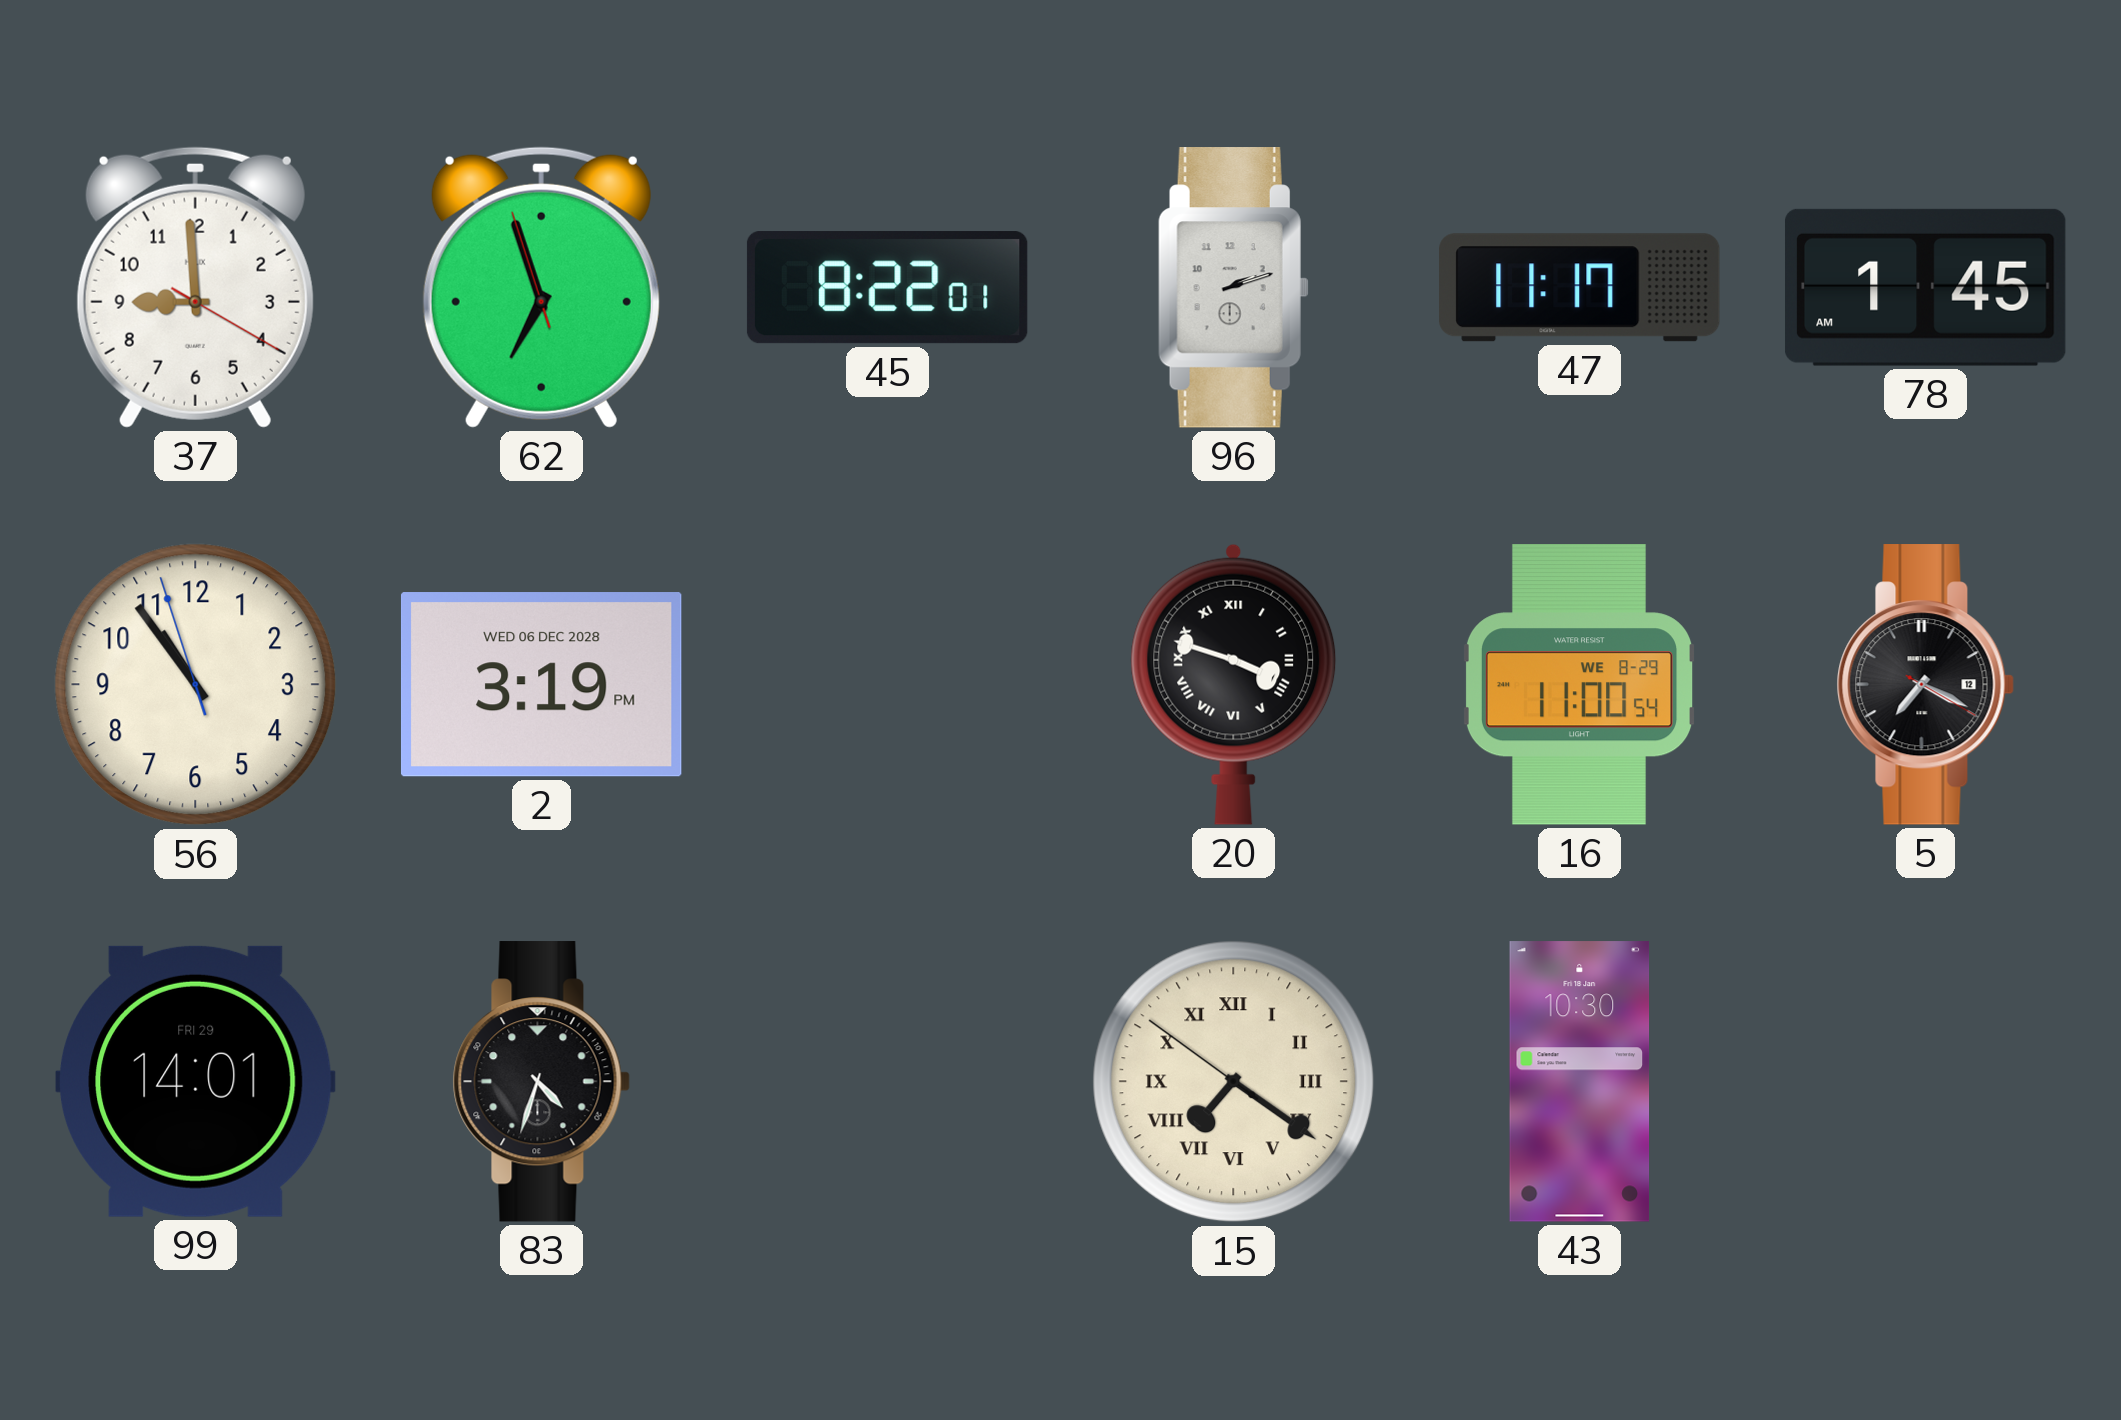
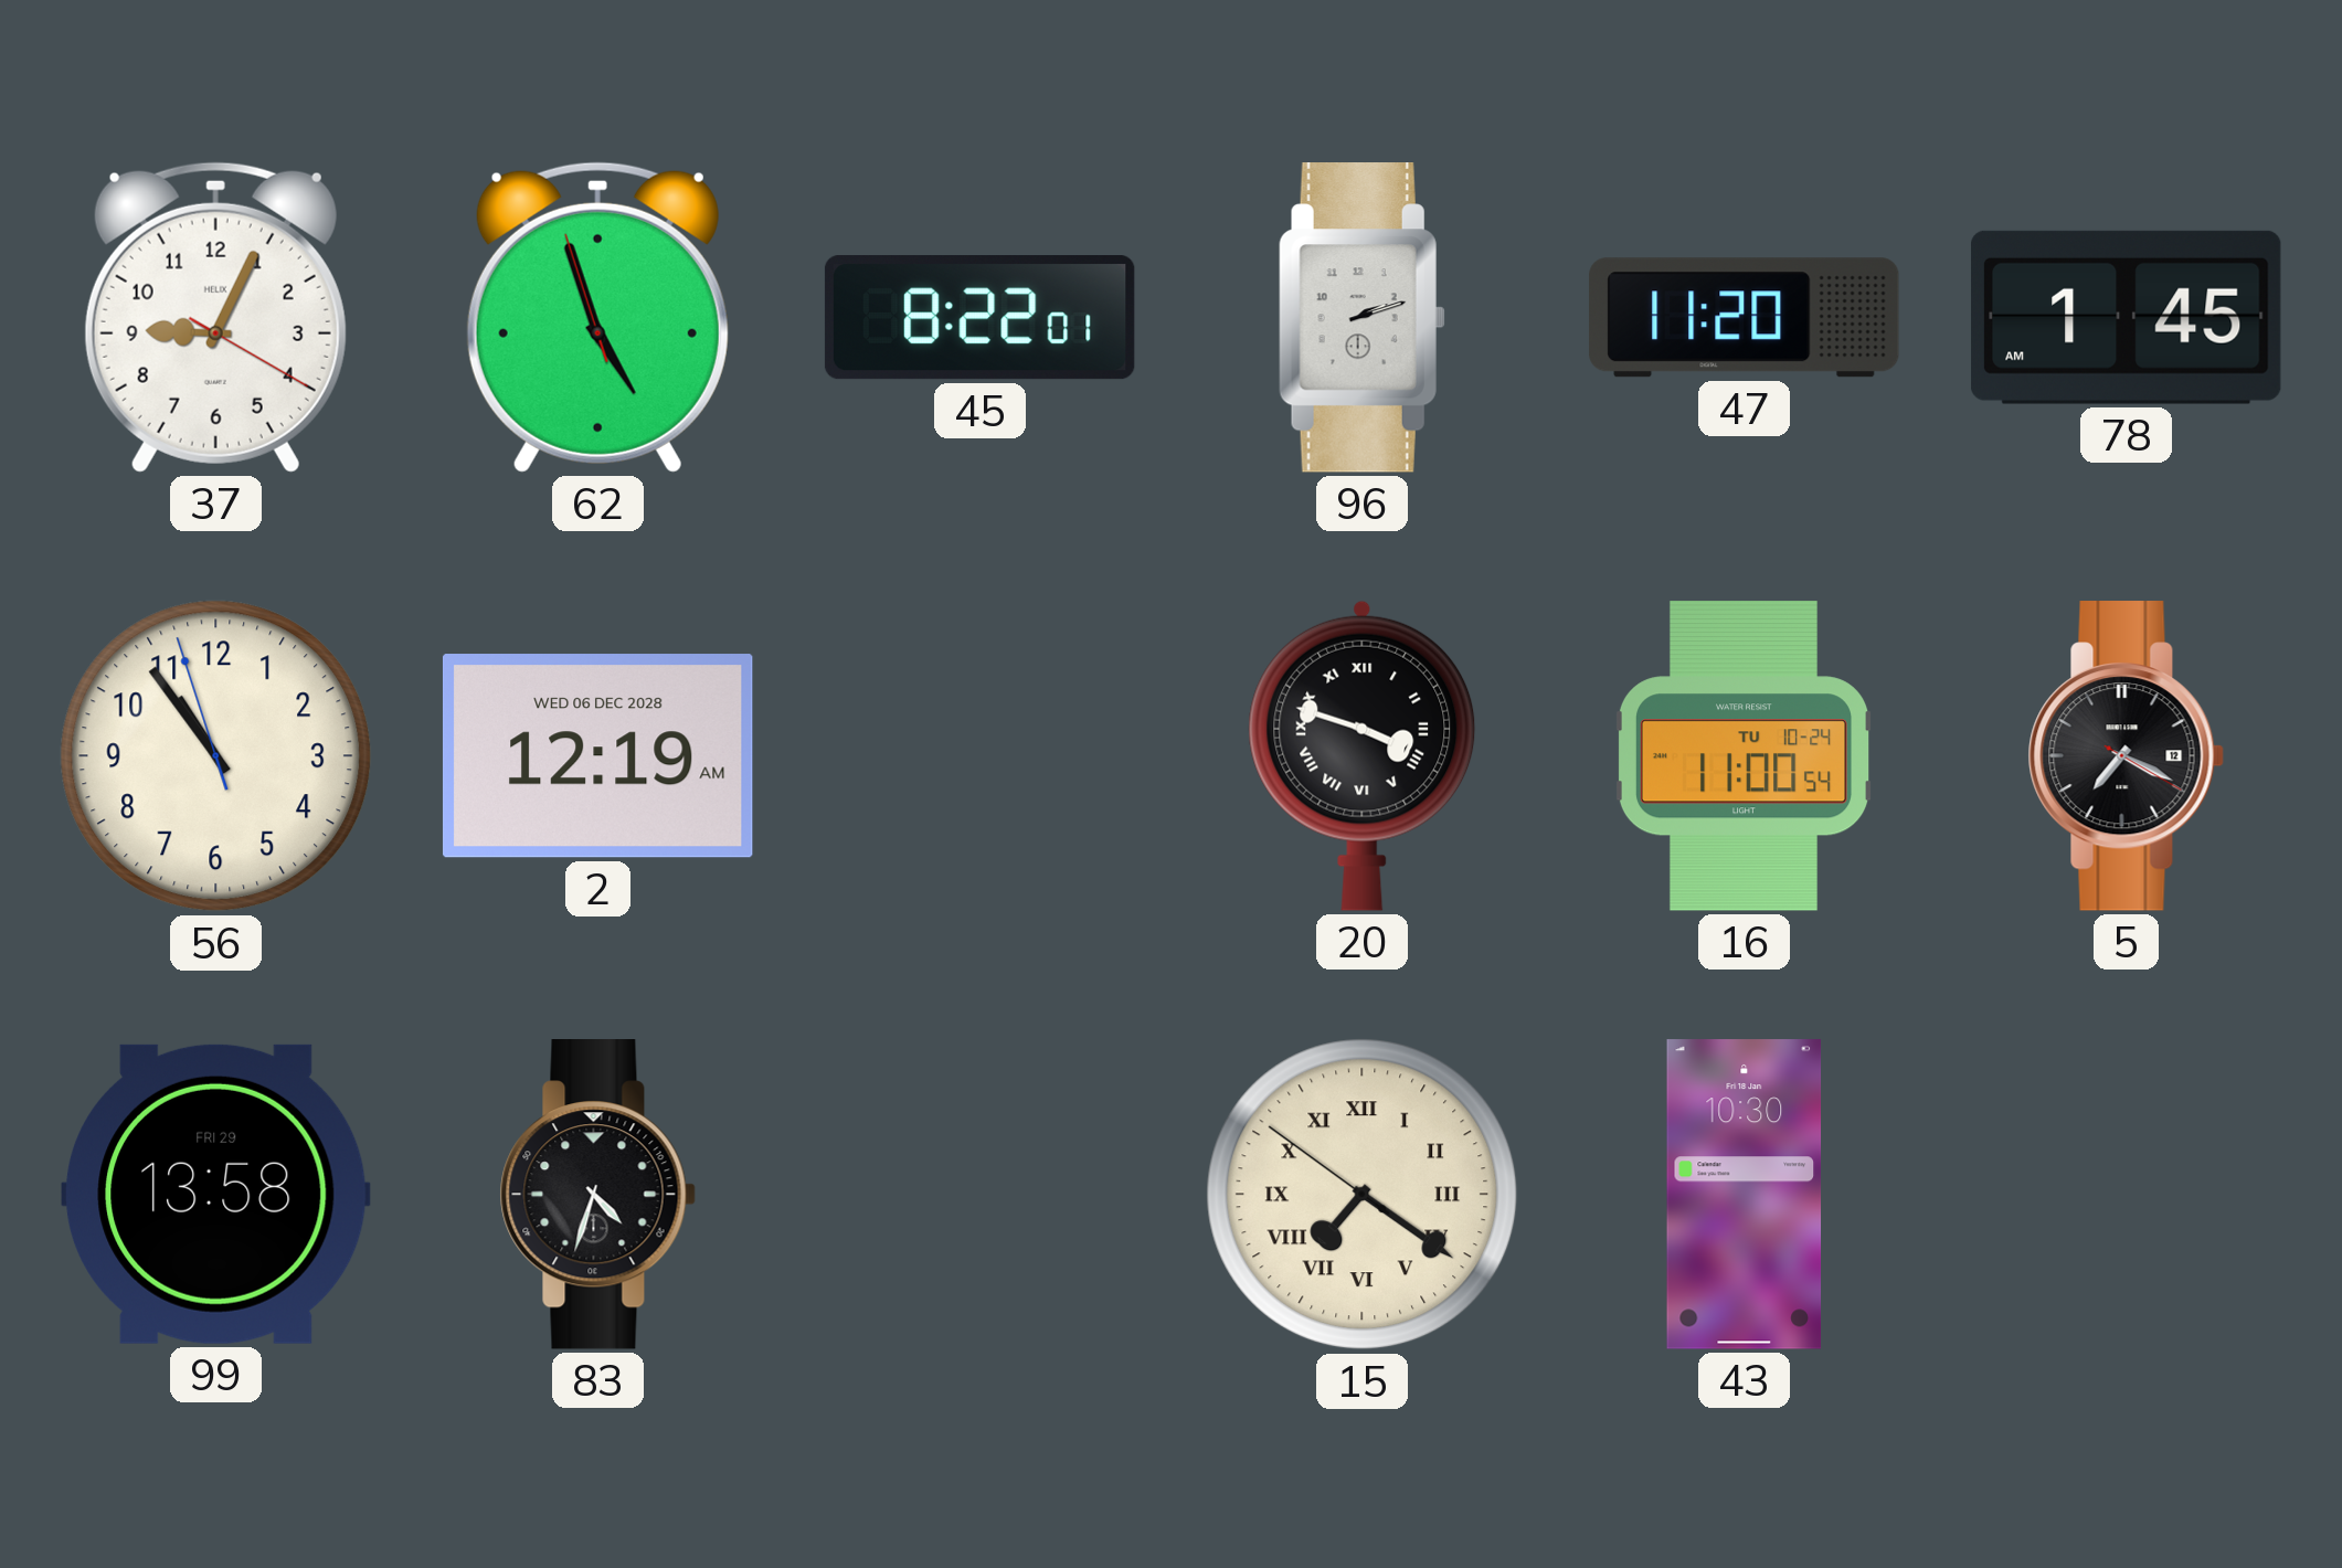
37: 8:59 -> 9:04 (215, 317)
62: 6:56 -> 4:56 (597, 317)
47: 11:17 -> 11:20 (1745, 318)
2: 3:19 -> 12:19 (597, 756)
16 date: WE 8-29 -> TU 10-24 (1745, 756)
99: 14:01 -> 13:58 (216, 1194)
